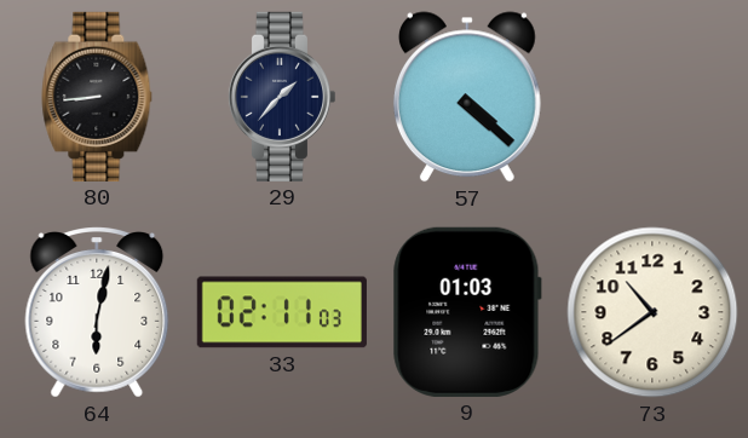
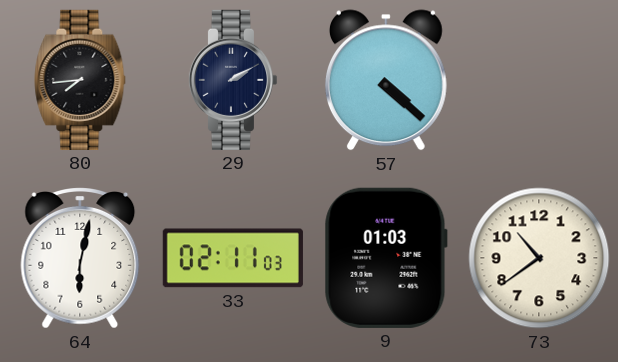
80: 8:44 -> 7:44 (80, 80)
29: 1:37 -> 2:10 (232, 80)
